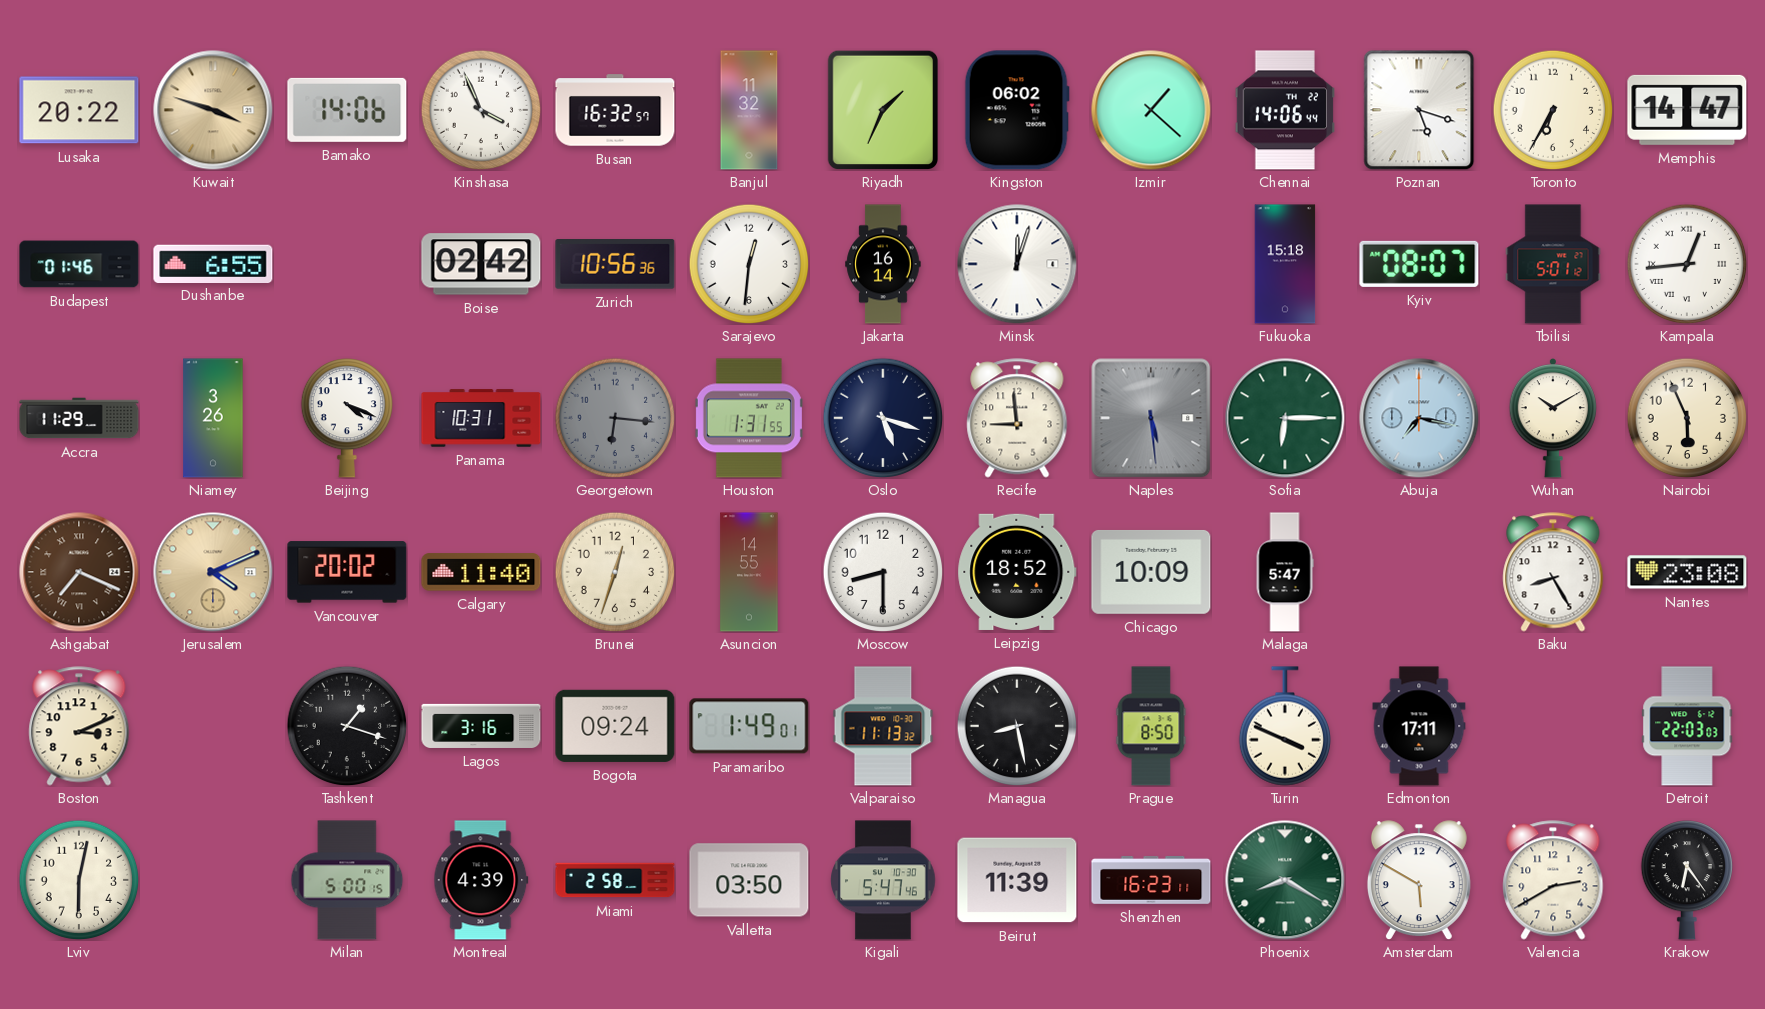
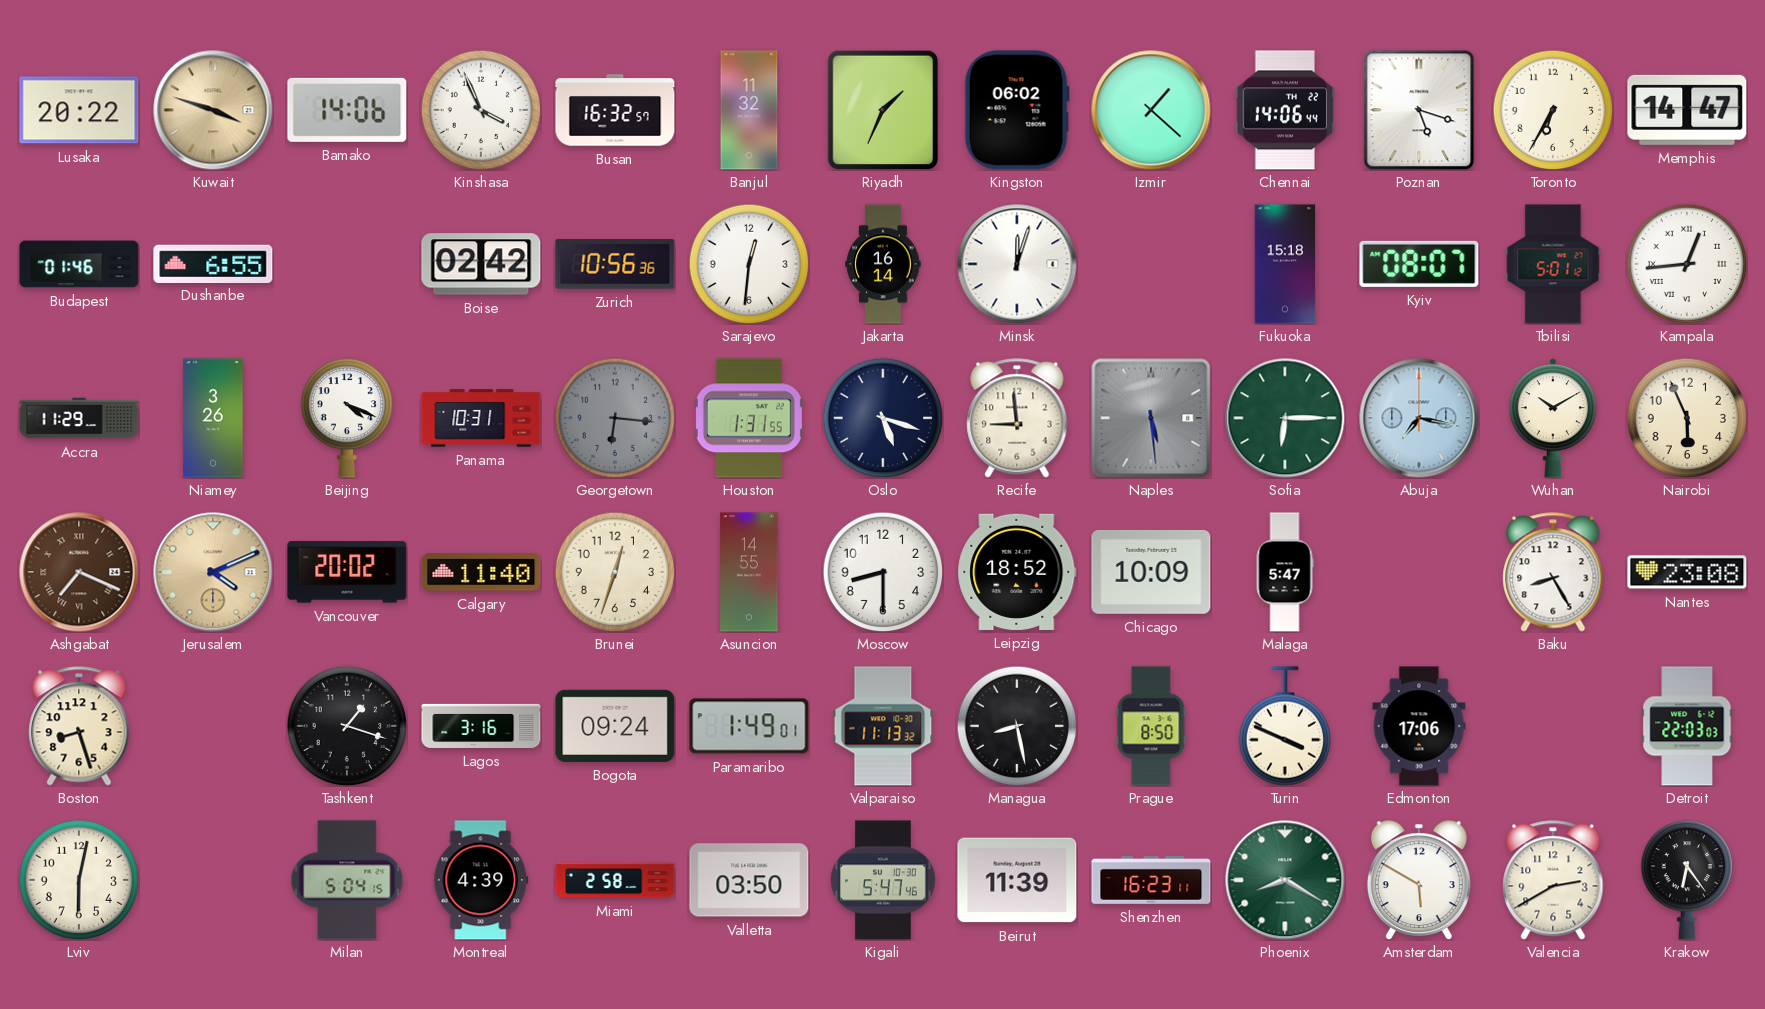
Boston: 3:11 -> 8:27 (79, 726)
Edmonton: 17:11 -> 17:06 (1419, 726)
Milan: 5:00 -> 5:04 (347, 880)
